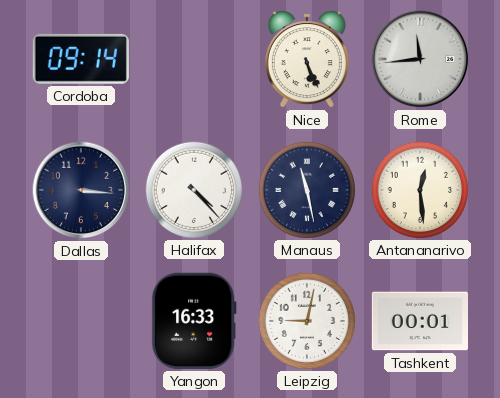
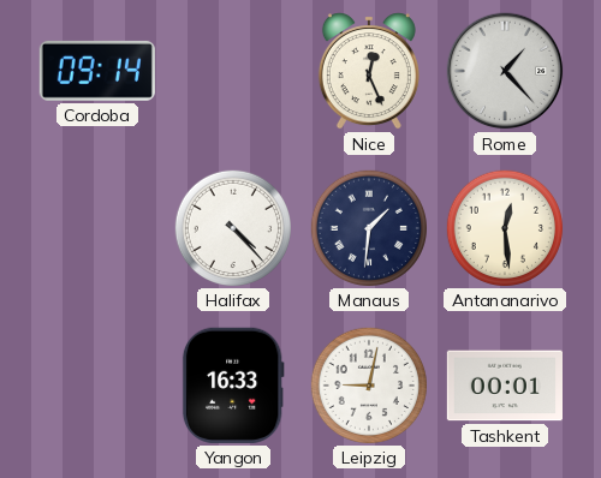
Nice: 5:26 -> 12:26 (369, 71)
Rome: 11:44 -> 1:23 (505, 71)
Dallas: 3:16 -> none (81, 190)
Manaus: 11:28 -> 1:31 (368, 227)
